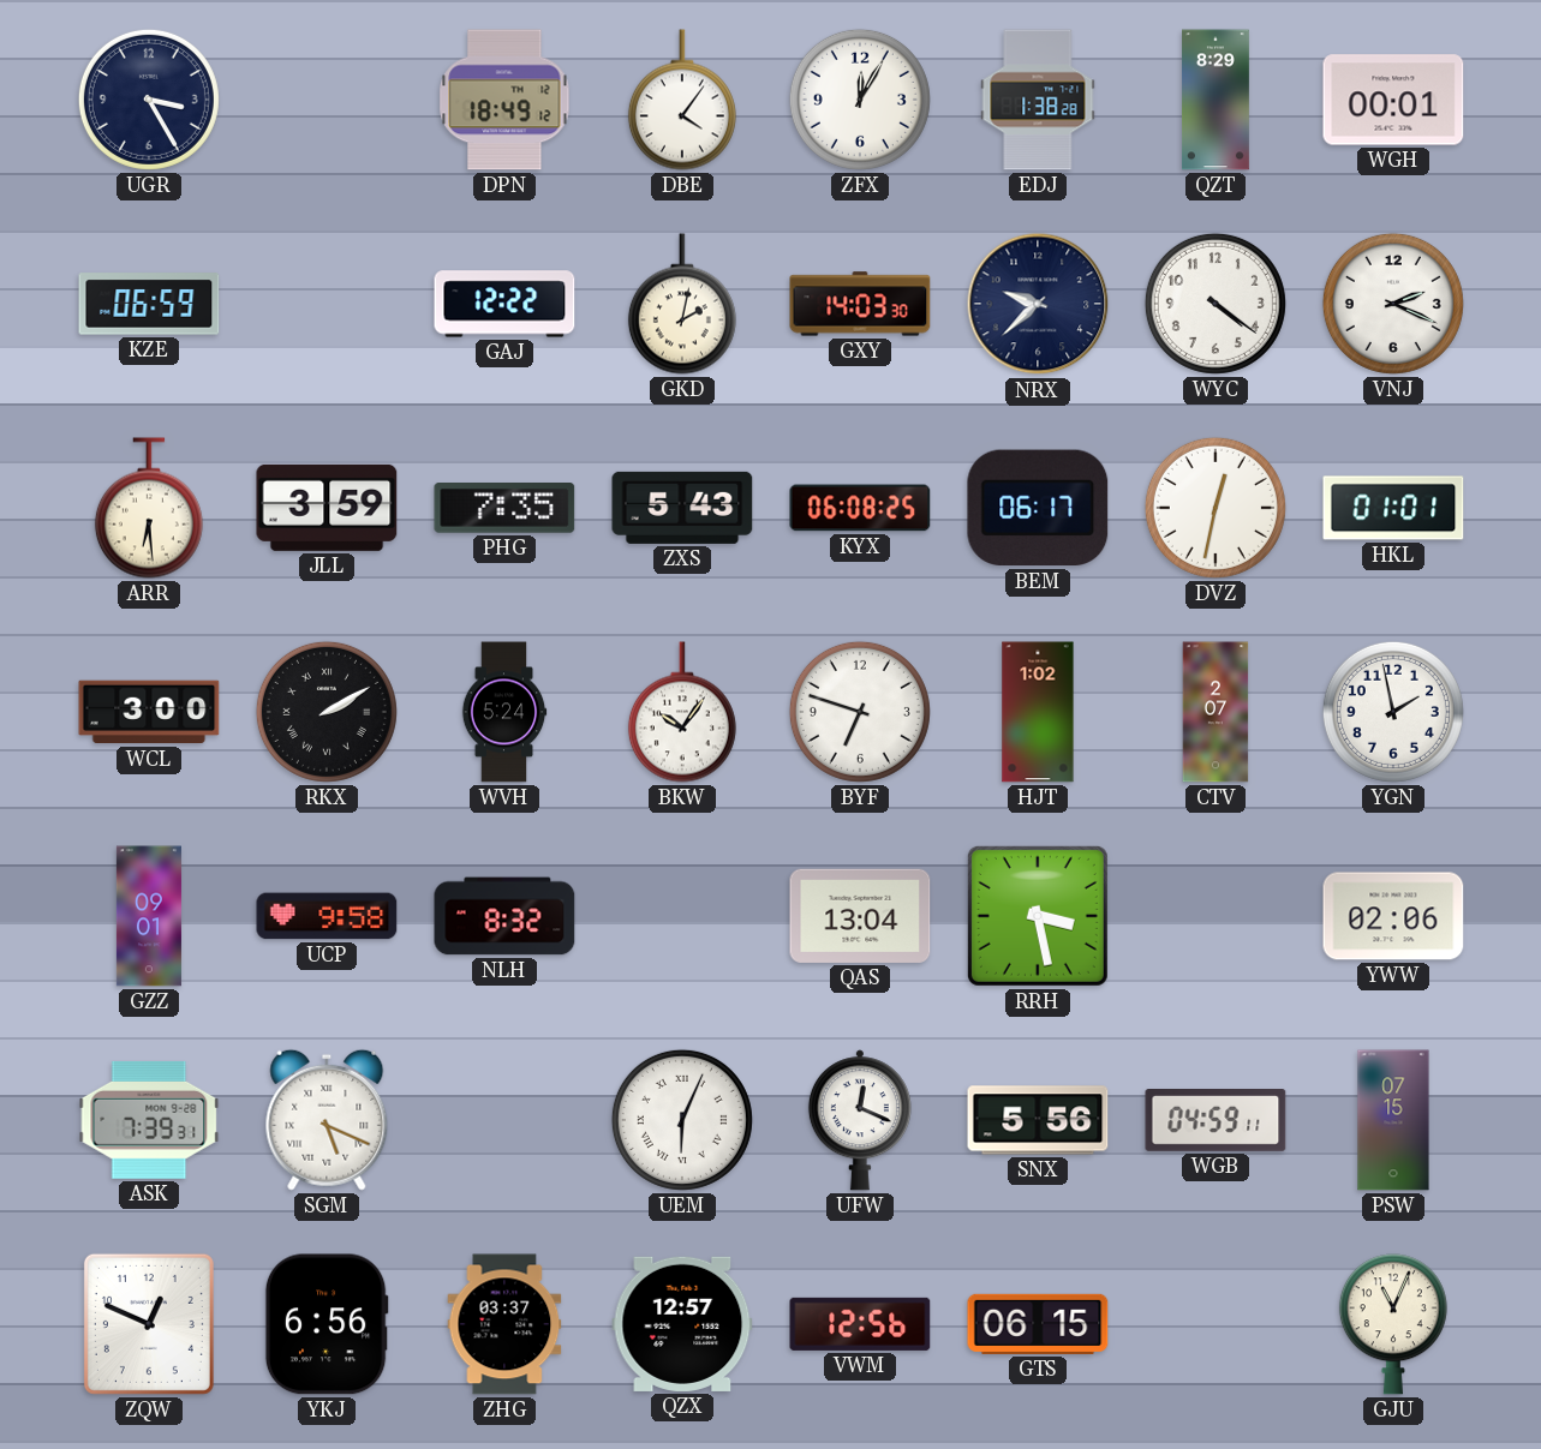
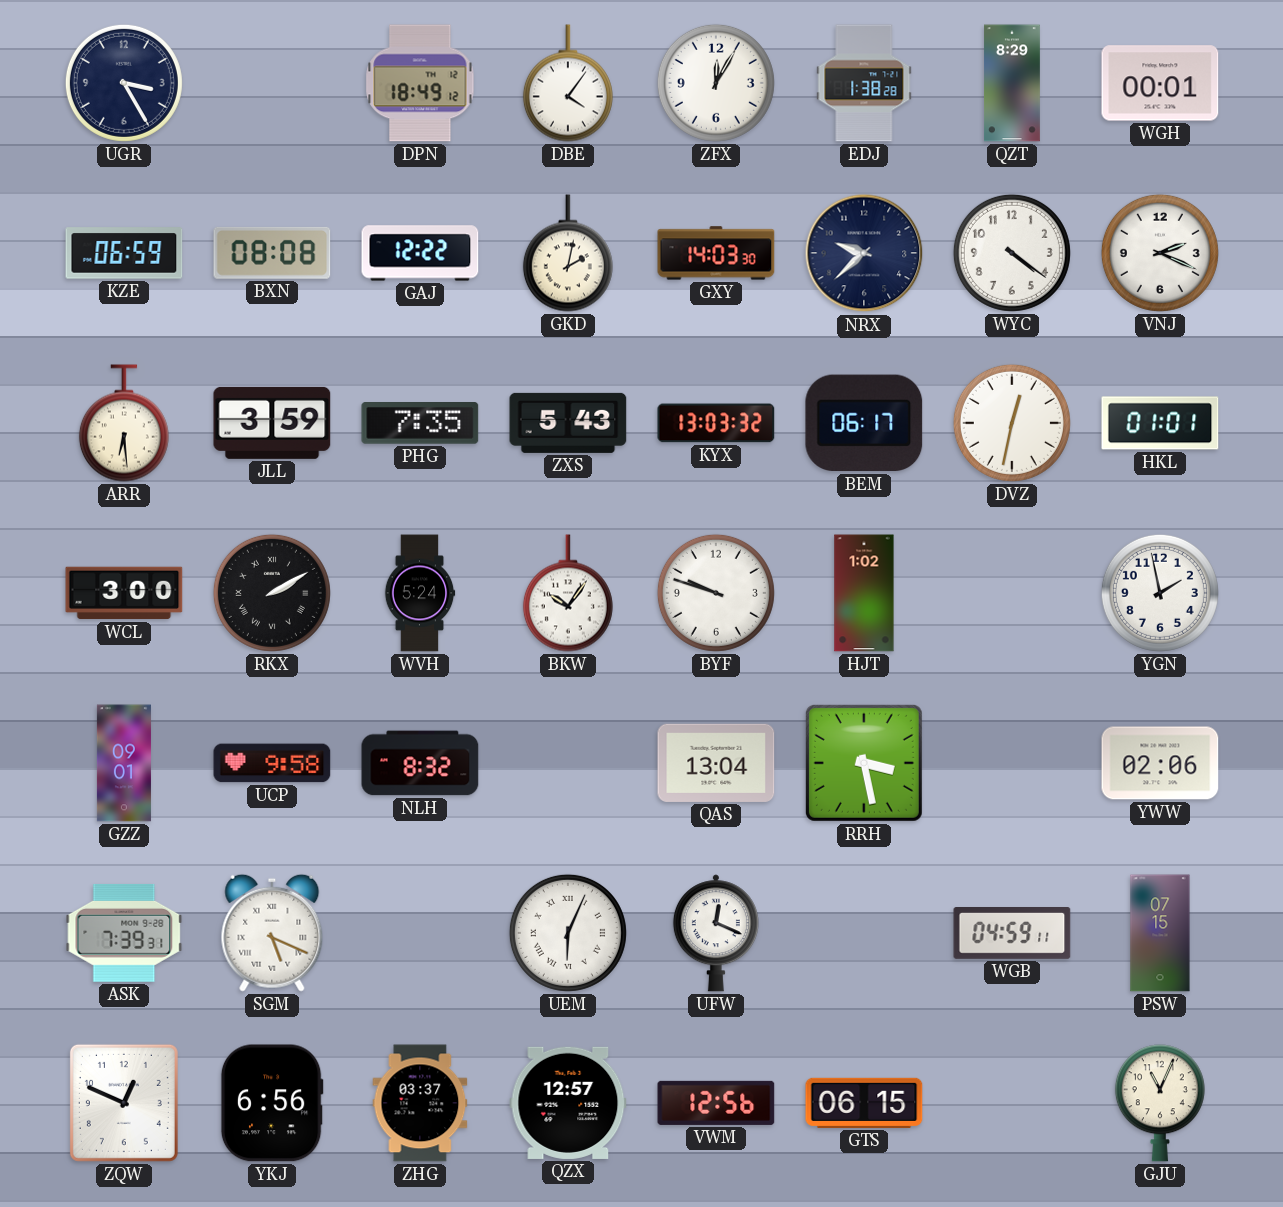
BXN: none -> 08:08 (272, 253)
KYX: 06:08 -> 13:03 (716, 423)
BYF: 6:48 -> 9:48 (716, 593)
CTV: 2:07 -> none (1216, 712)
SNX: 5:56 -> none (1038, 1120)
